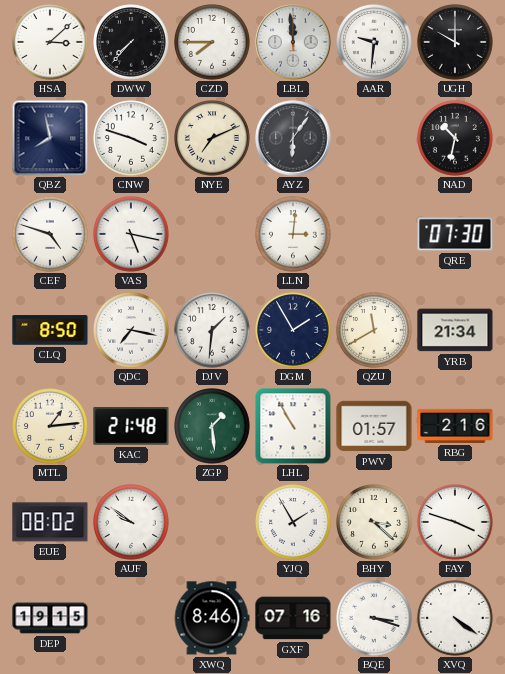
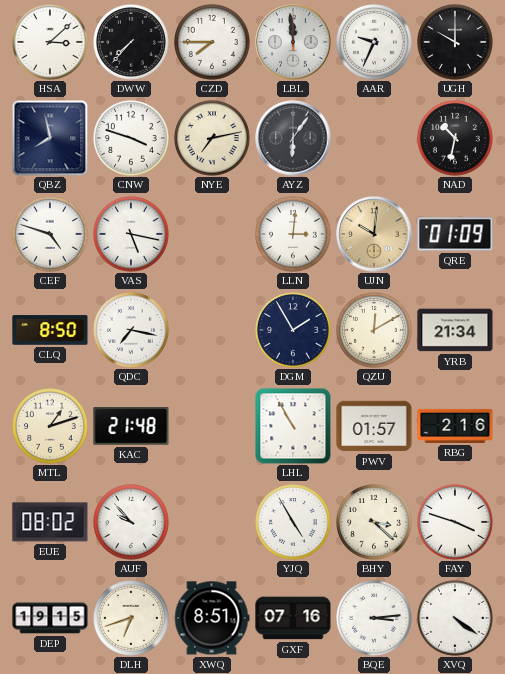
AAR: 9:31 -> 9:34 (375, 43)
NYE: 7:11 -> 7:13 (213, 139)
UJN: none -> 10:01 (374, 234)
QRE: 07:30 -> 01:09 (455, 234)
DJV: 1:31 -> none (213, 331)
QZU: 11:40 -> 12:10 (375, 331)
MTL: 1:14 -> 1:12 (51, 427)
ZGP: 1:29 -> none (213, 427)
AUF: 9:51 -> 9:53 (132, 523)
YJQ: 1:55 -> 4:55 (294, 523)
DLH: none -> 6:42 (132, 619)
XWQ: 8:46 -> 8:51 (212, 618)
BQE: 3:18 -> 3:14 (375, 619)
